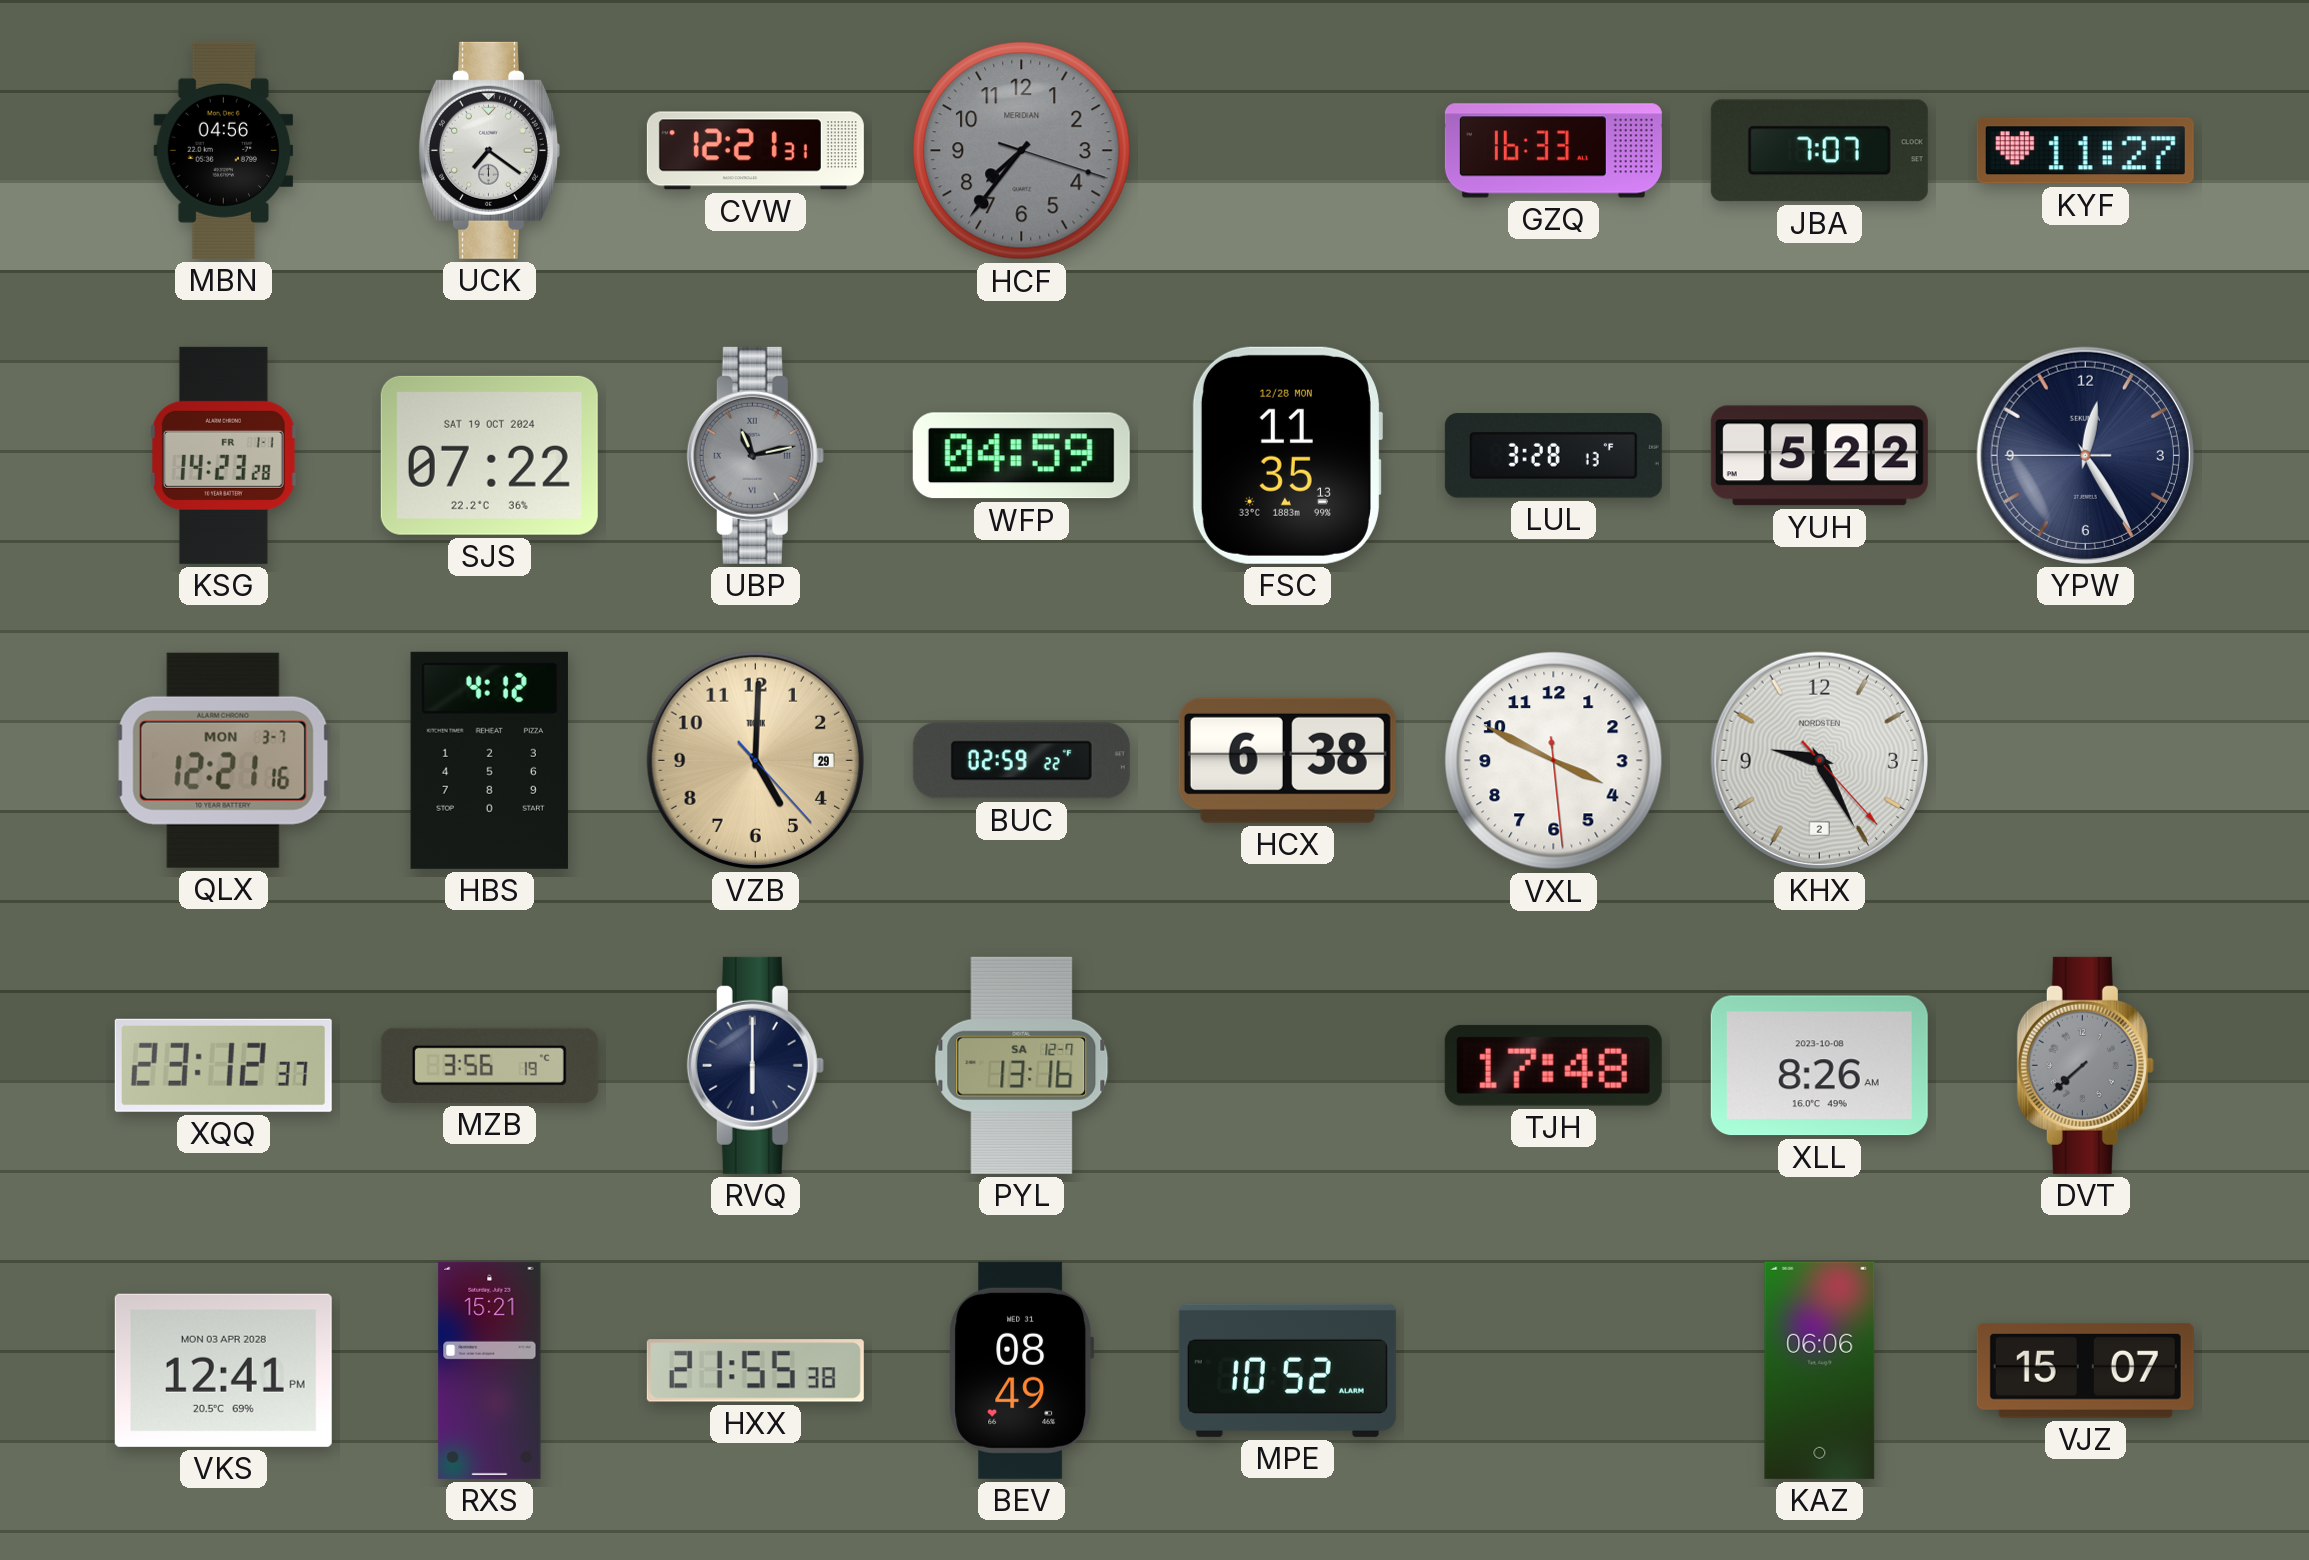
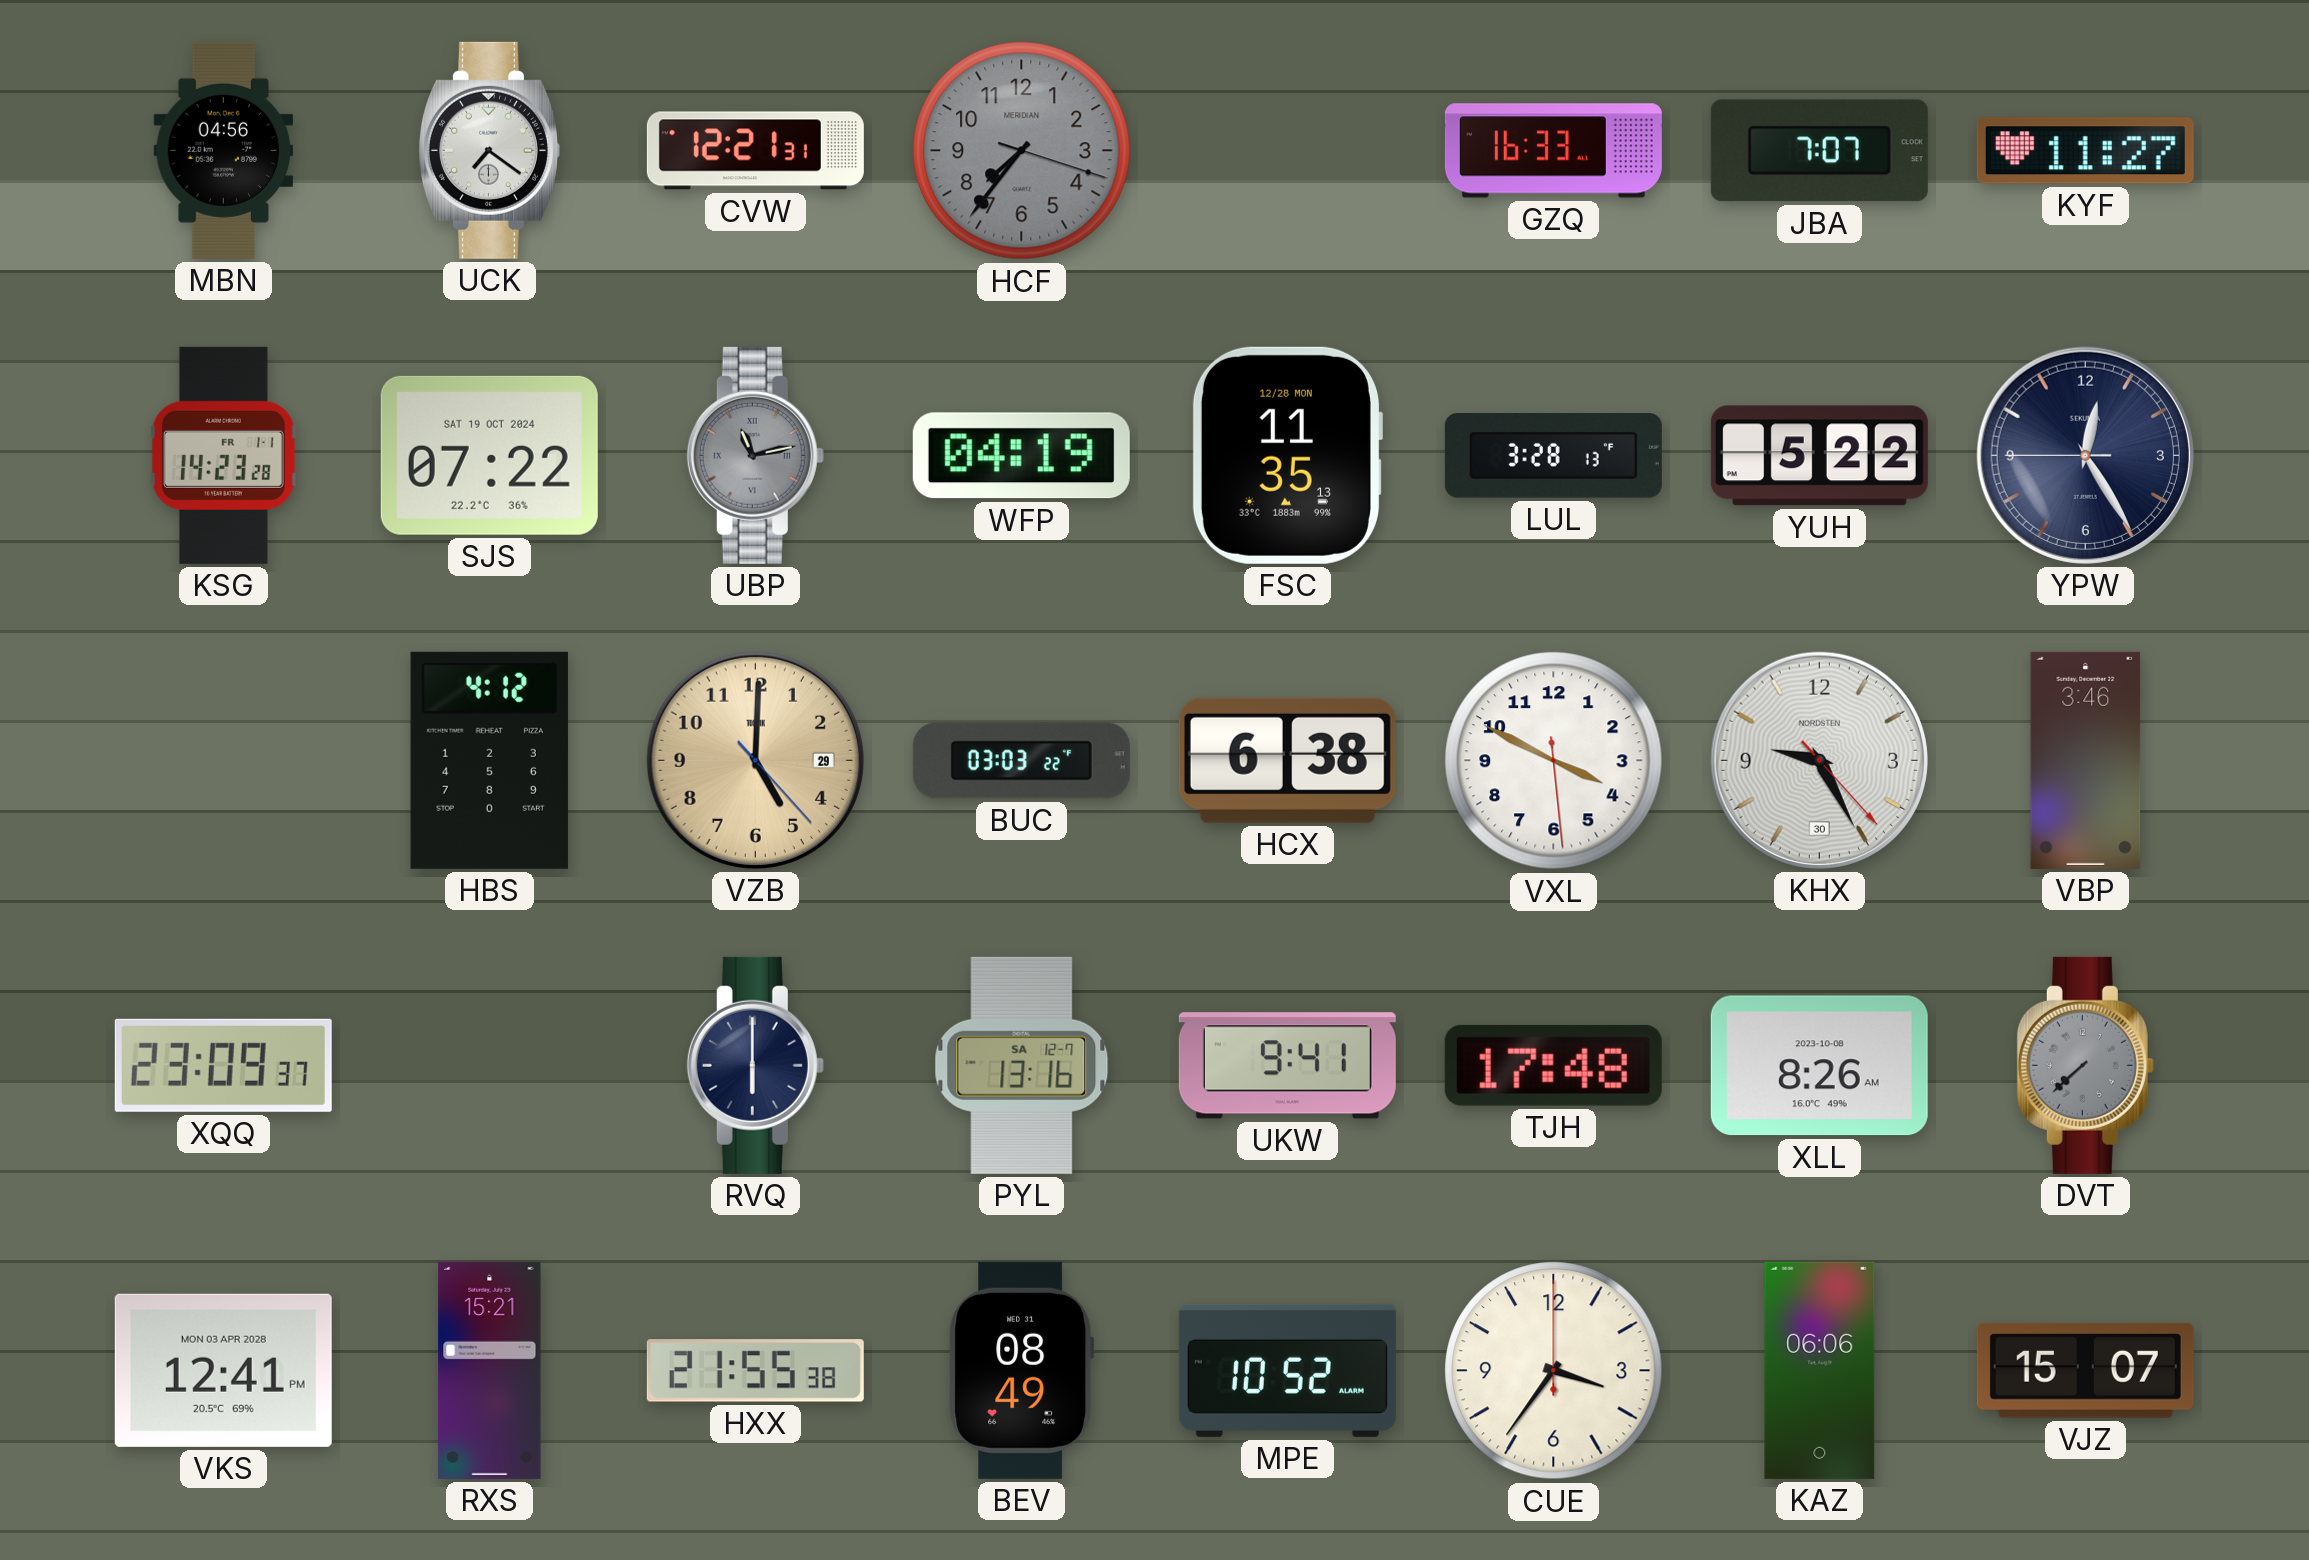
WFP: 04:59 -> 04:19 (1021, 456)
QLX: 12:21 -> none (224, 760)
BUC: 02:59 -> 03:03 (1021, 761)
KHX date: 2 -> 30 (1819, 760)
VBP: none -> 3:46 (2086, 760)
XQQ: 23:12 -> 23:09 (223, 1065)
MZB: 3:56 -> none (489, 1065)
UKW: none -> 9:41 (1287, 1066)
CUE: none -> 3:36 (1554, 1371)
